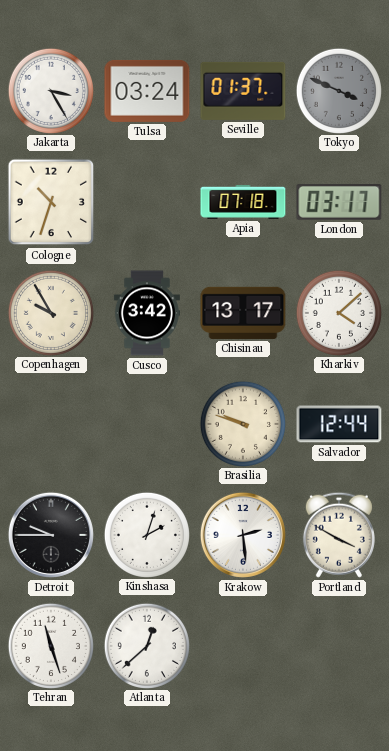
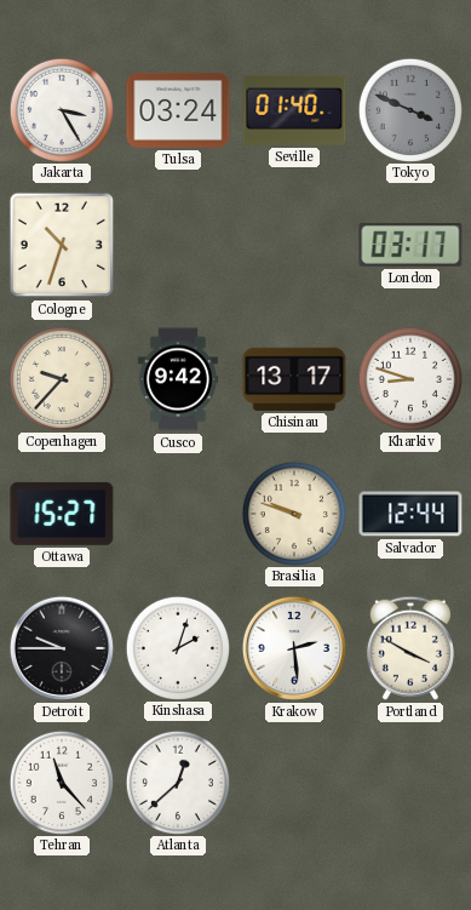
Seville: 01:37 -> 01:40 (294, 110)
Apia: 07:18 -> none (243, 202)
Copenhagen: 9:55 -> 9:37 (61, 378)
Cusco: 3:42 -> 9:42 (178, 379)
Kharkiv: 4:08 -> 8:48 (409, 378)
Ottawa: none -> 15:27 (62, 514)
Tehran: 11:27 -> 11:23 (61, 782)
